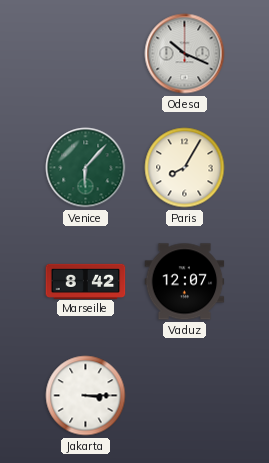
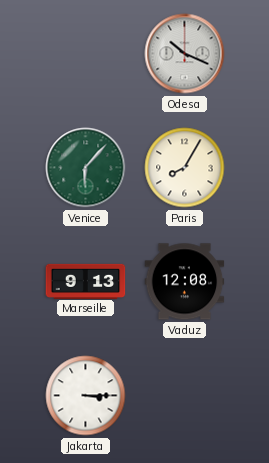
Marseille: 8:42 -> 9:13 (86, 281)
Vaduz: 12:07 -> 12:08 (185, 282)
